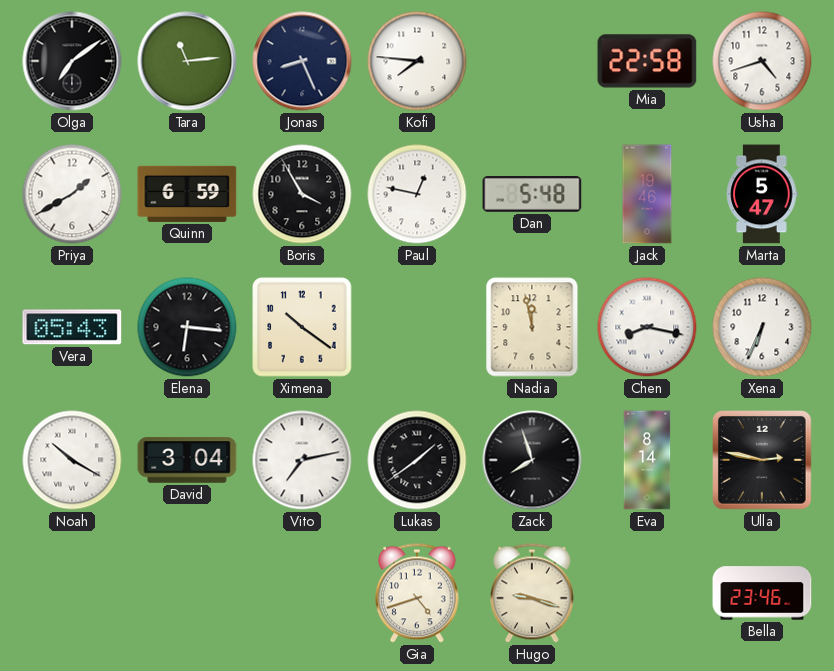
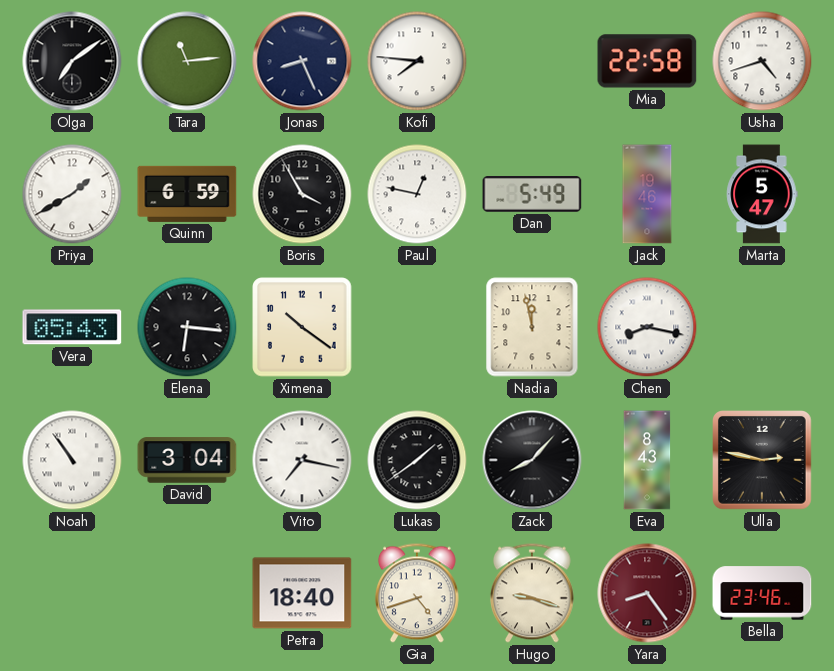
Dan: 5:48 -> 5:49 (532, 195)
Xena: 6:34 -> none (762, 327)
Noah: 10:20 -> 10:54 (72, 460)
Vito: 7:13 -> 7:17 (302, 460)
Zack: 7:57 -> 8:07 (532, 460)
Eva: 8:14 -> 8:43 (647, 460)
Petra: none -> 18:40 (302, 593)
Yara: none -> 8:24 (647, 593)
